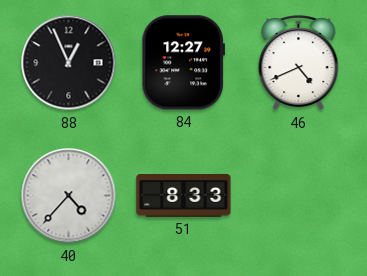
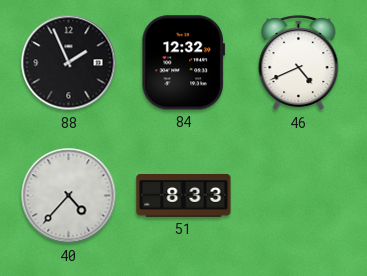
88: 12:56 -> 1:56 (69, 63)
84: 12:27 -> 12:32 (184, 63)
